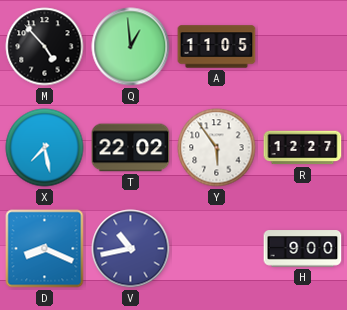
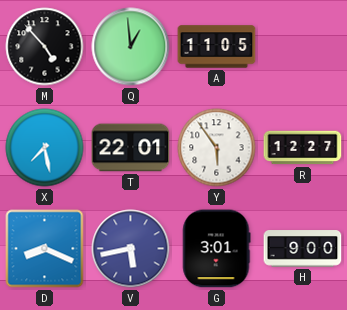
T: 22:02 -> 22:01 (131, 148)
V: 10:43 -> 5:43 (131, 249)
G: none -> 3:01 (216, 249)
